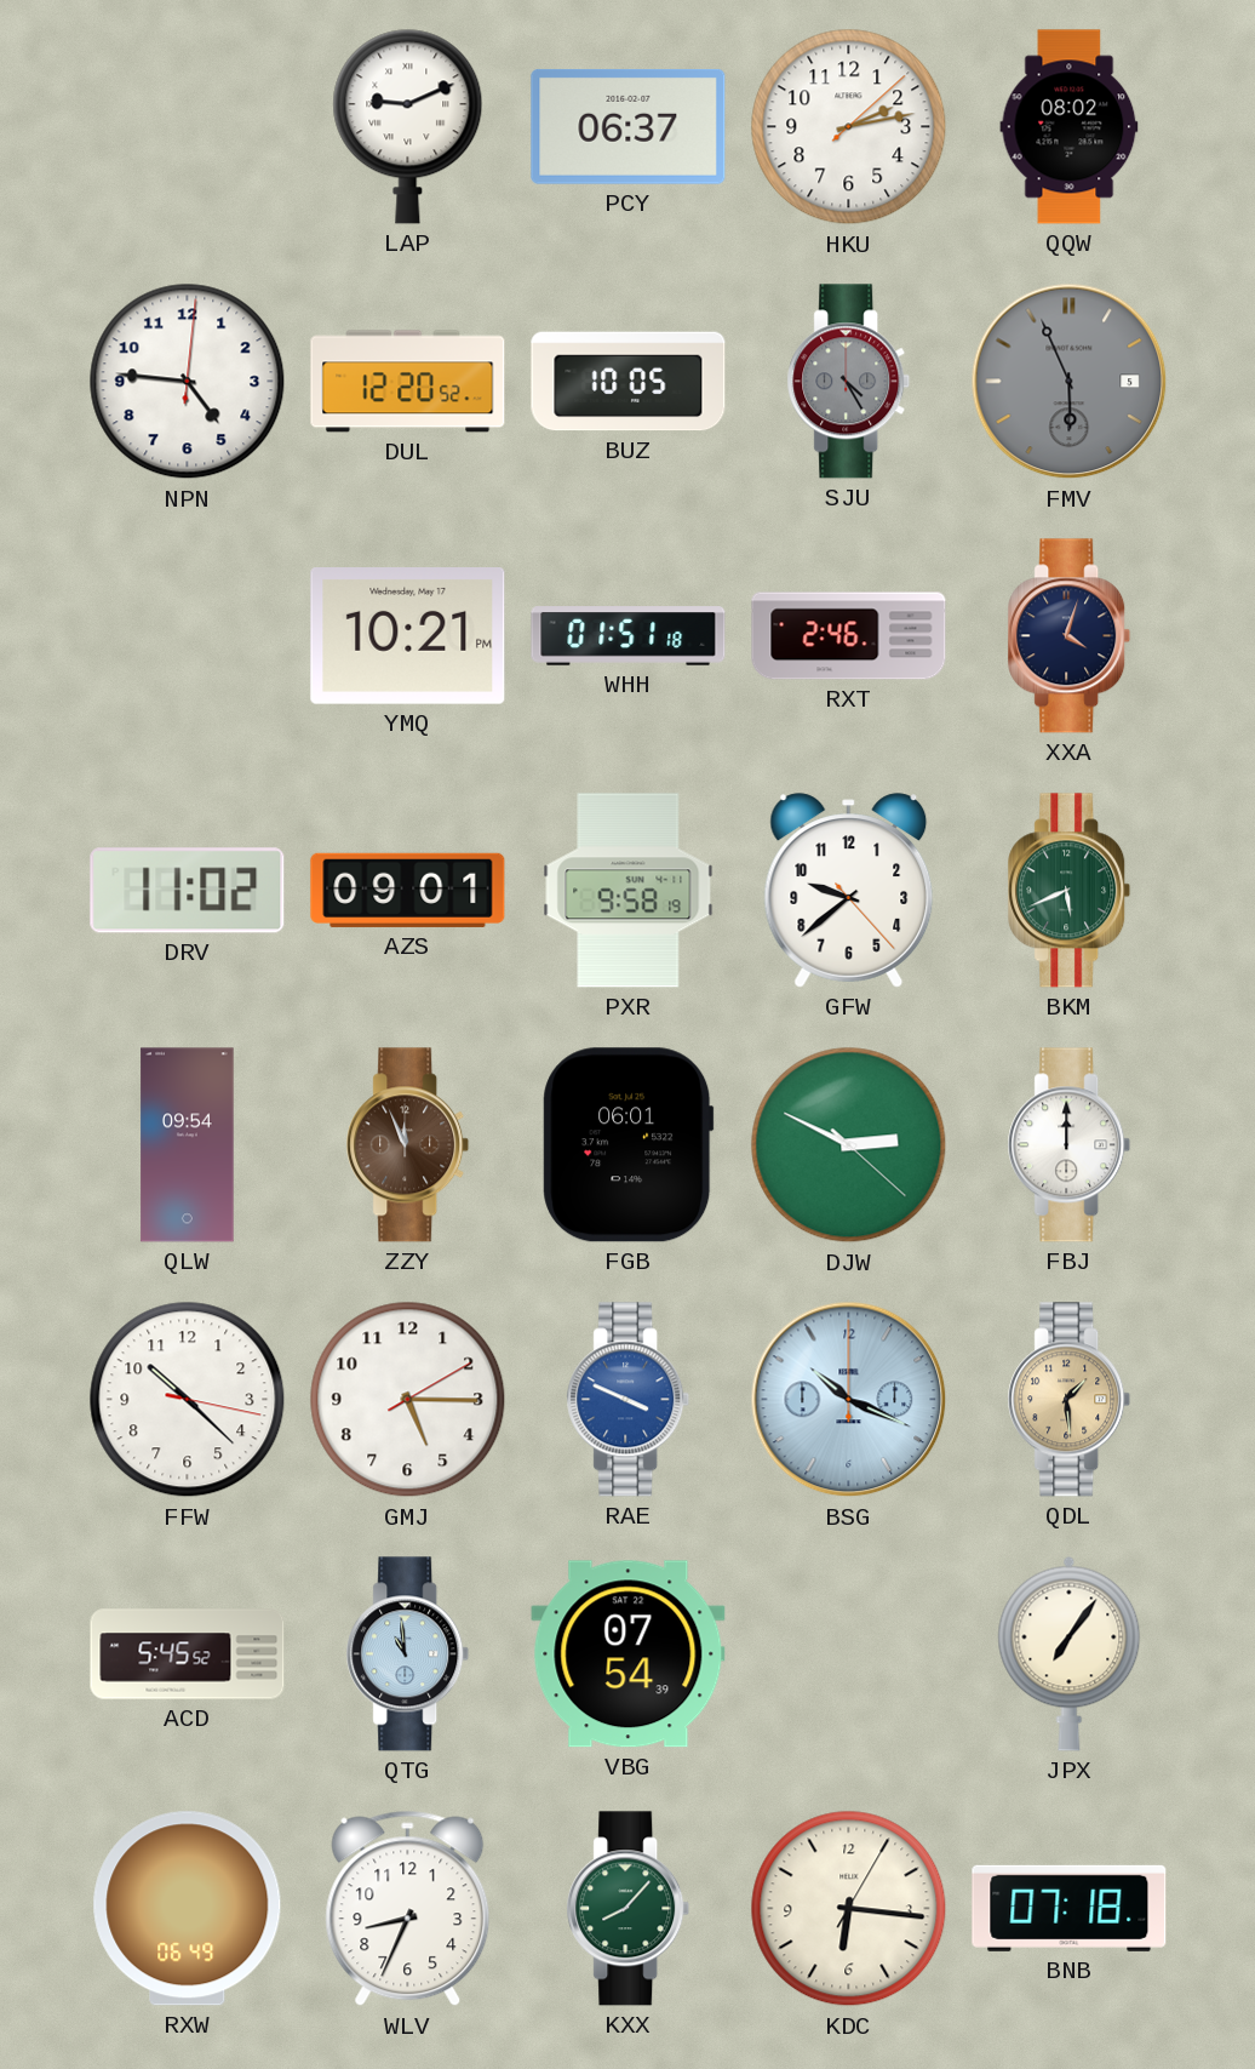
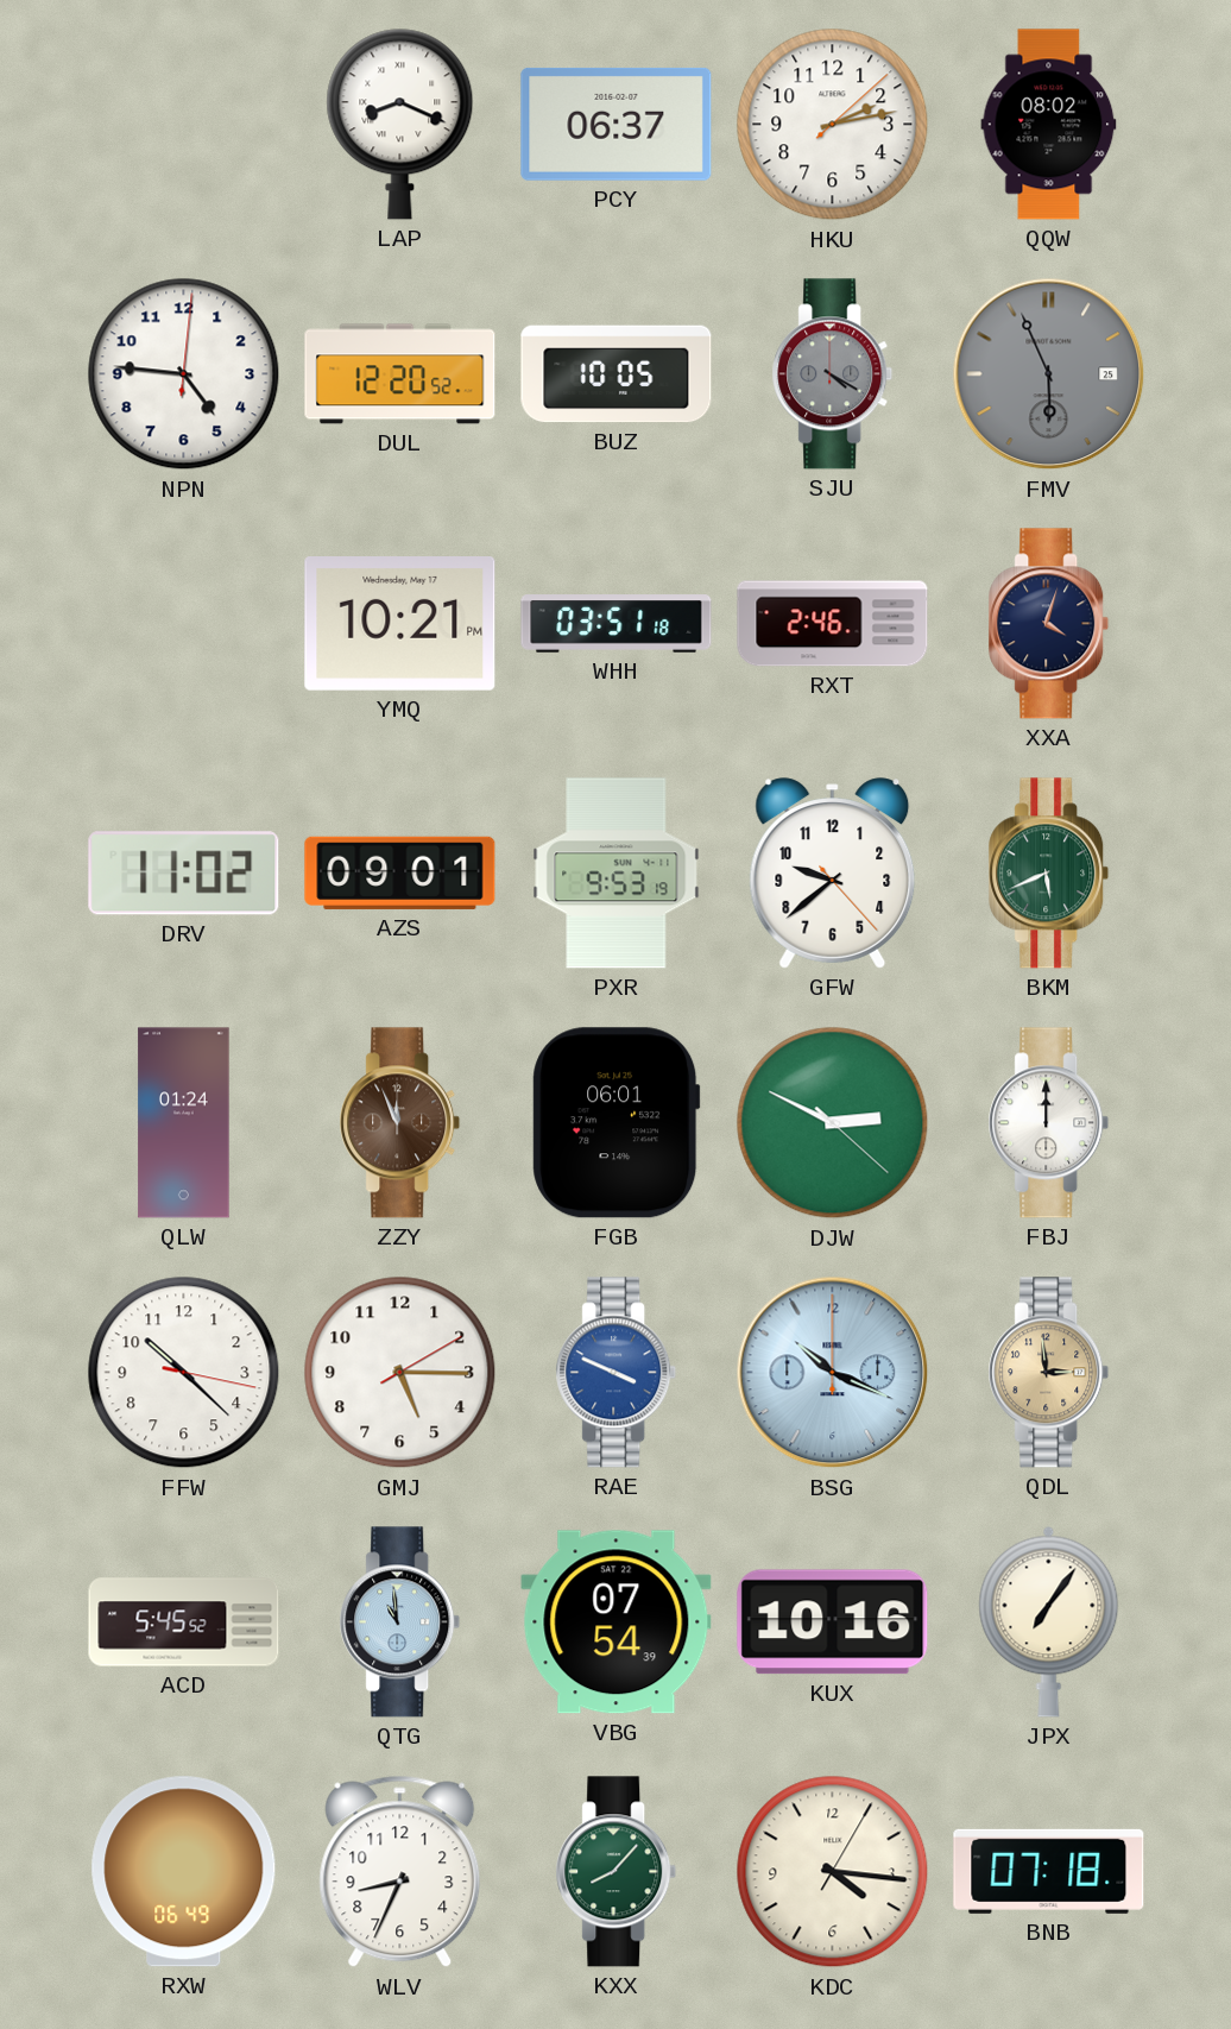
LAP: 9:11 -> 8:19 (400, 124)
SJU: 4:25 -> 4:20 (833, 374)
FMV date: 5 -> 25 (1049, 374)
WHH: 01:51 -> 03:51 (617, 624)
PXR: 9:58 -> 9:53 (617, 874)
QLW: 09:54 -> 01:24 (184, 1123)
QDL: 1:29 -> 2:59 (1049, 1373)
KUX: none -> 10:16 (833, 1622)
KDC: 6:16 -> 4:16 (833, 1872)
